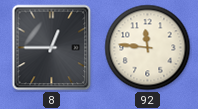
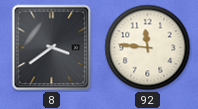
8: 12:45 -> 3:39 (52, 48)
